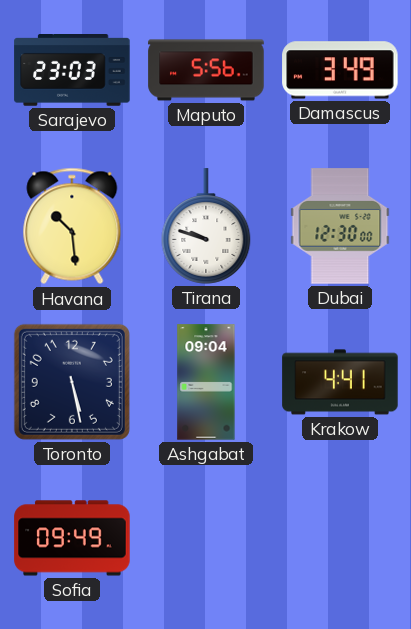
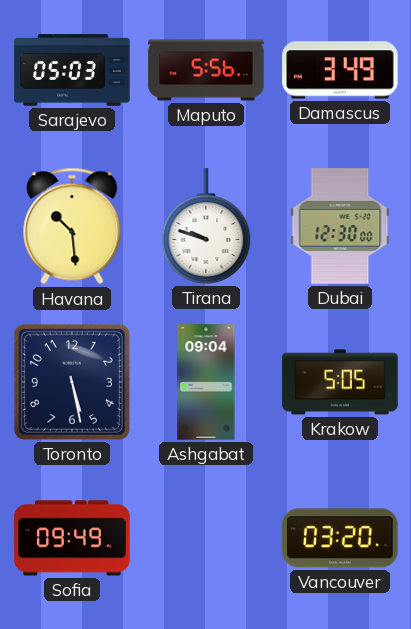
Sarajevo: 23:03 -> 05:03 (72, 71)
Krakow: 4:41 -> 5:05 (340, 382)
Vancouver: none -> 03:20 (340, 538)
